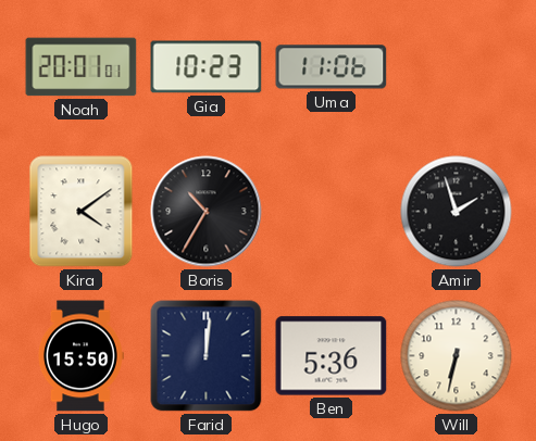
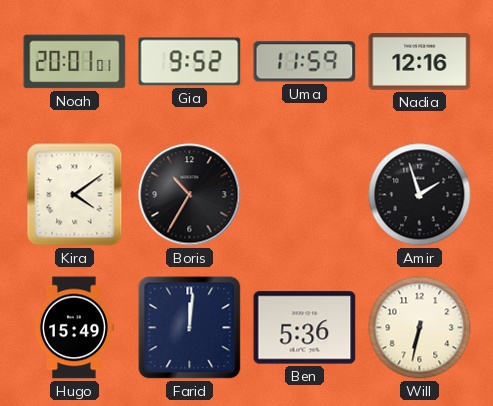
Gia: 10:23 -> 9:52 (190, 62)
Uma: 11:06 -> 11:59 (305, 62)
Nadia: none -> 12:16 (420, 62)
Hugo: 15:50 -> 15:49 (74, 328)
